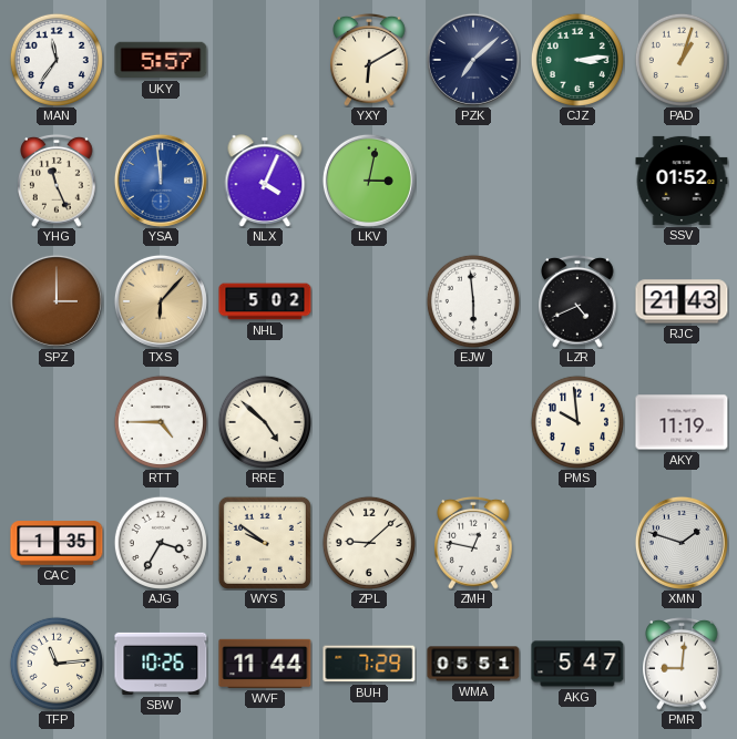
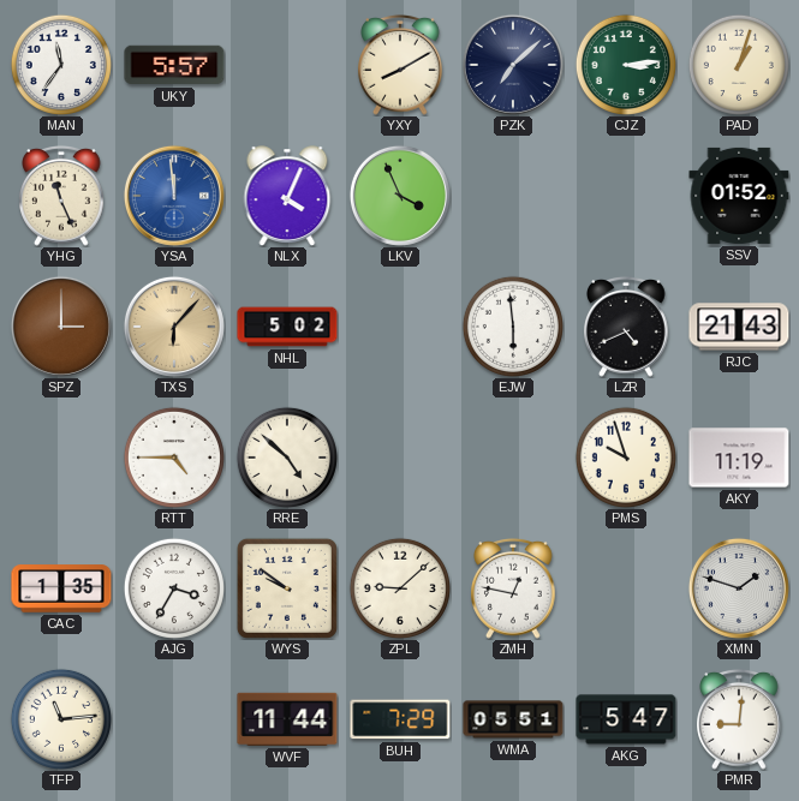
YXY: 6:10 -> 8:10 (401, 65)
LKV: 3:02 -> 3:56 (400, 196)
PMS: 9:59 -> 9:57 (626, 458)
SBW: 10:26 -> none (161, 664)
